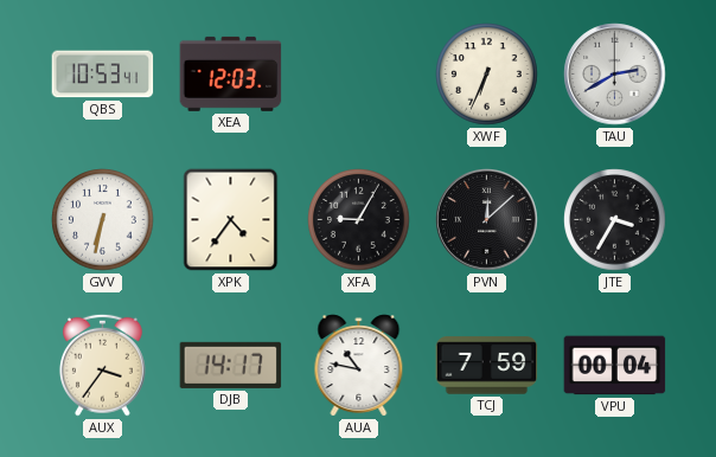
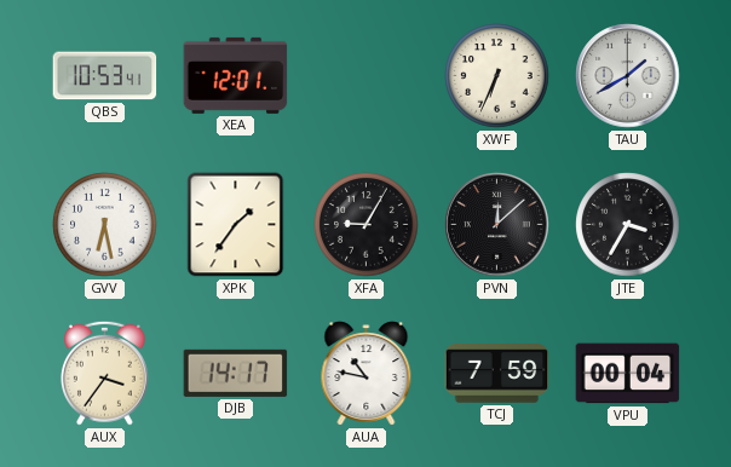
XEA: 12:03 -> 12:01 (236, 75)
TAU: 2:40 -> 1:40 (628, 76)
GVV: 6:32 -> 6:28 (105, 225)
XPK: 4:36 -> 1:36 (236, 225)
